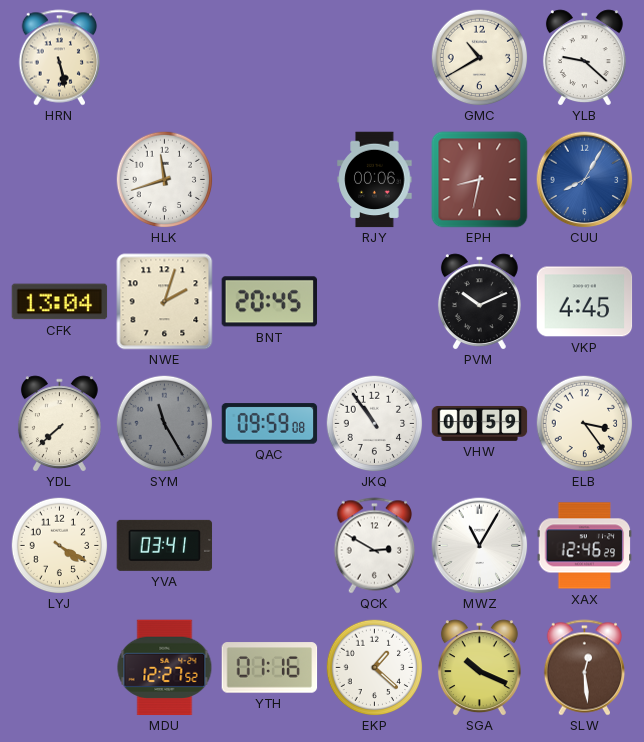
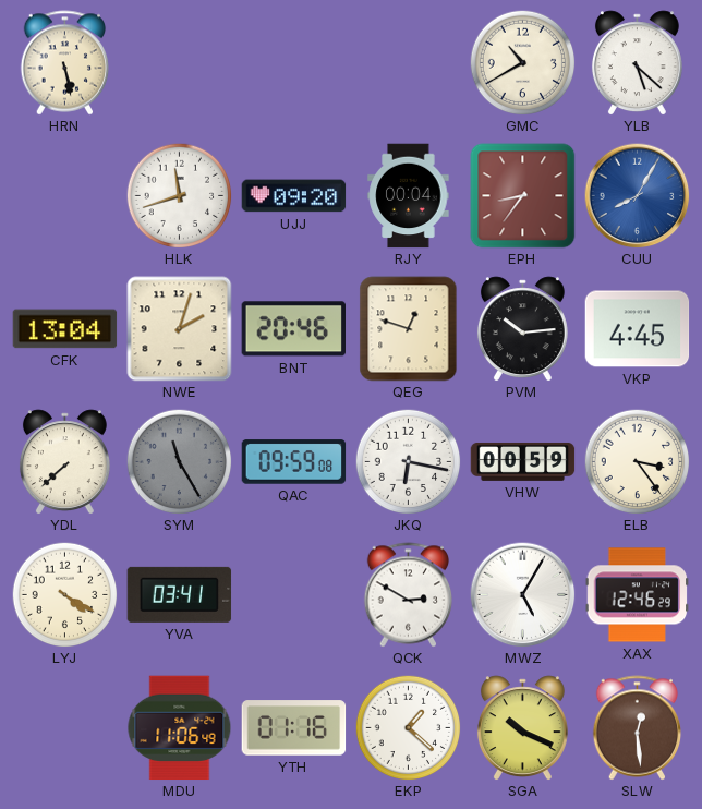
YLB: 9:22 -> 5:22 (637, 63)
UJJ: none -> 09:20 (294, 196)
RJY: 00:06 -> 00:04 (409, 196)
EPH: 8:32 -> 8:36 (523, 196)
BNT: 20:45 -> 20:46 (294, 329)
QEG: none -> 12:48 (409, 329)
PVM: 10:11 -> 10:14 (522, 329)
JKQ: 10:54 -> 6:17 (408, 461)
MWZ: 11:05 -> 5:05 (523, 595)
MDU: 12:27 -> 11:06 (180, 728)
